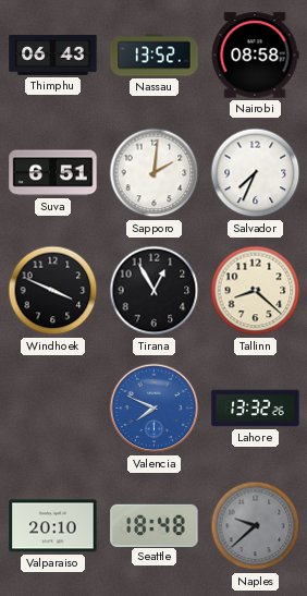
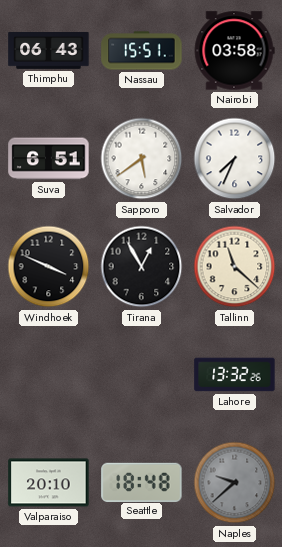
Nassau: 13:52 -> 15:51 (142, 51)
Nairobi: 08:58 -> 03:58 (234, 51)
Sapporo: 2:01 -> 5:39 (142, 159)
Tallinn: 8:22 -> 11:22 (235, 267)
Valencia: 7:49 -> none (155, 409)
